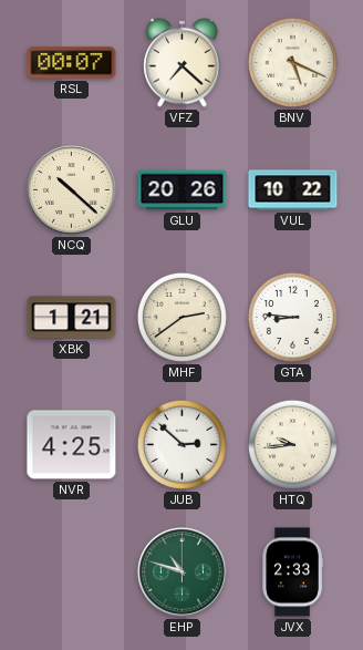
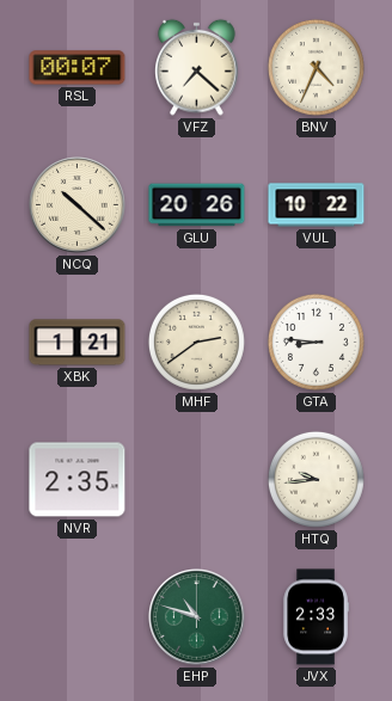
BNV: 5:19 -> 4:34 (316, 67)
NVR: 4:25 -> 2:35 (78, 480)
JUB: 2:52 -> none (181, 444)
